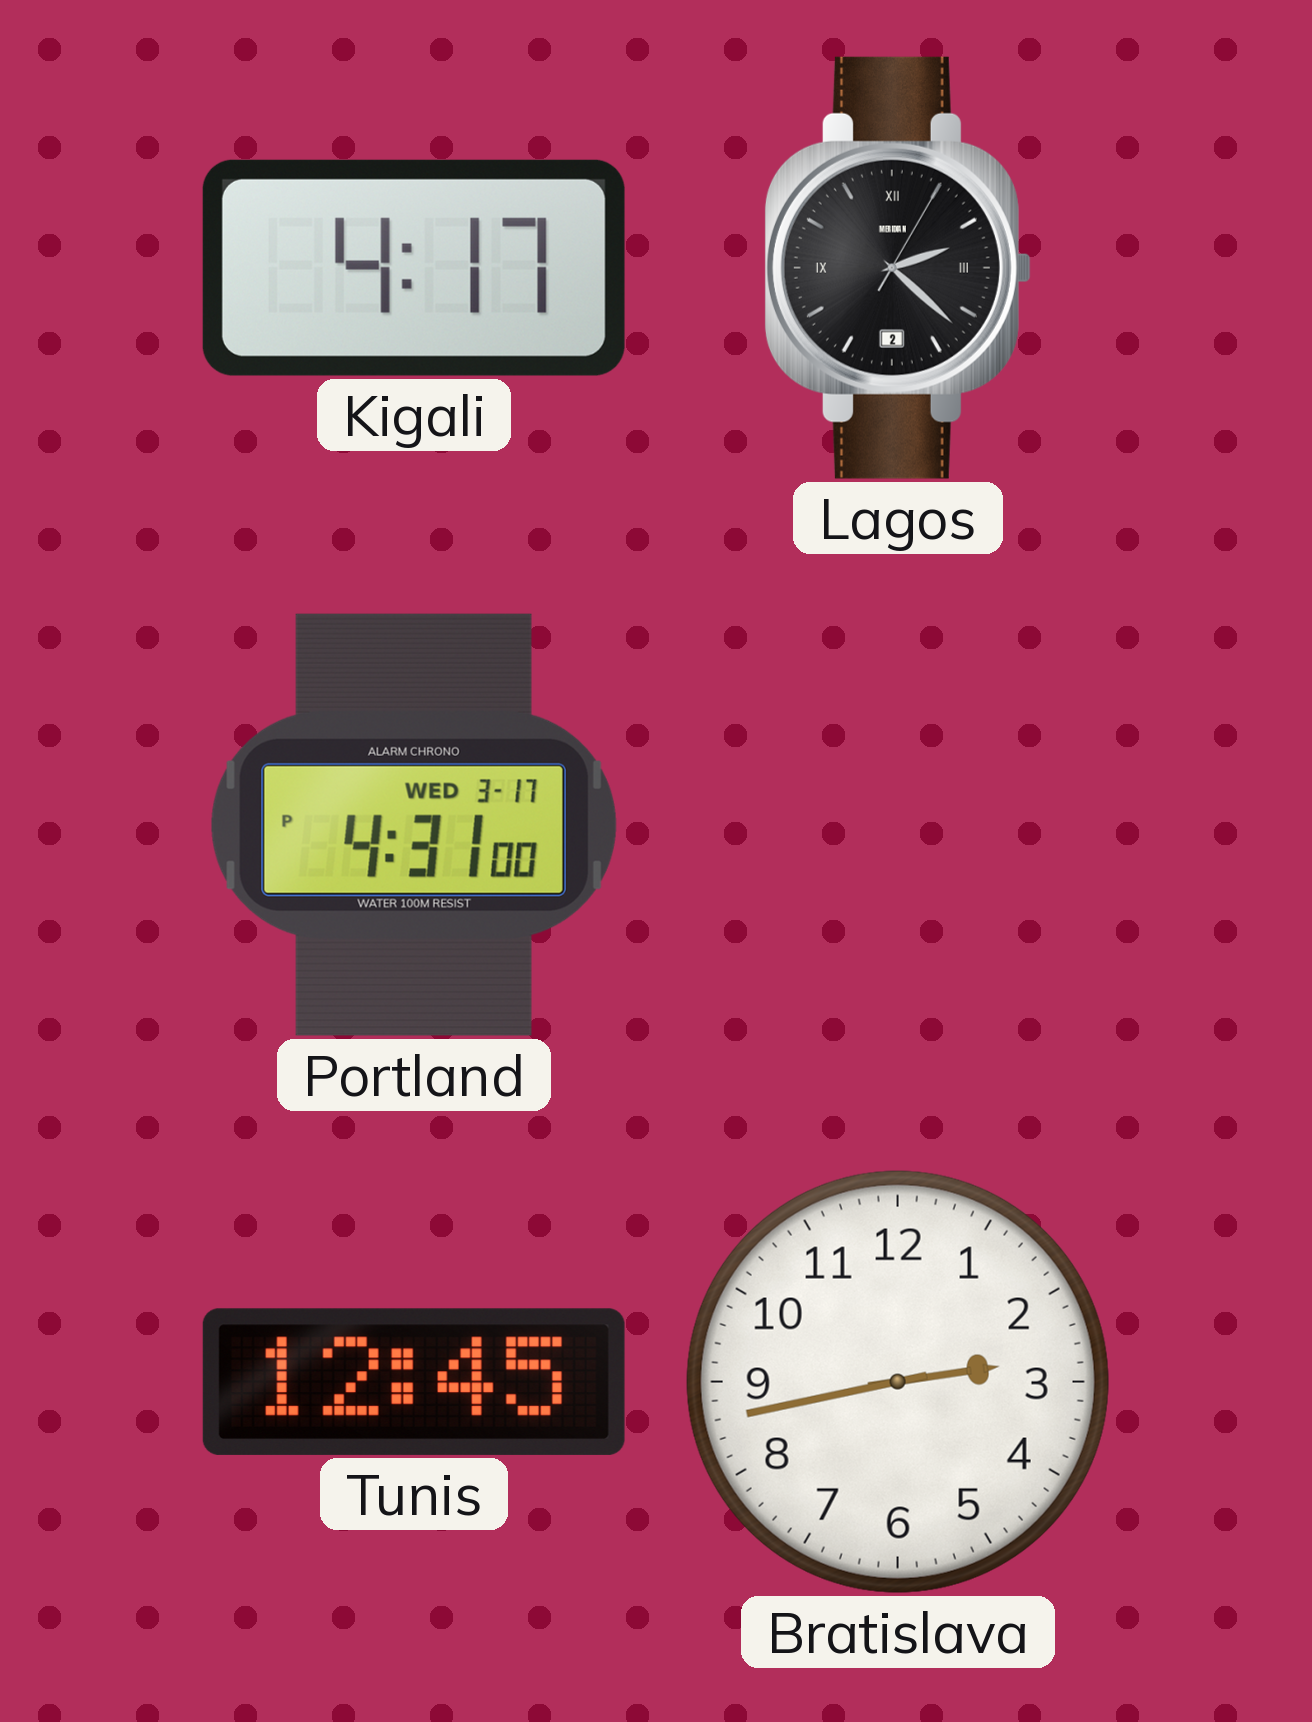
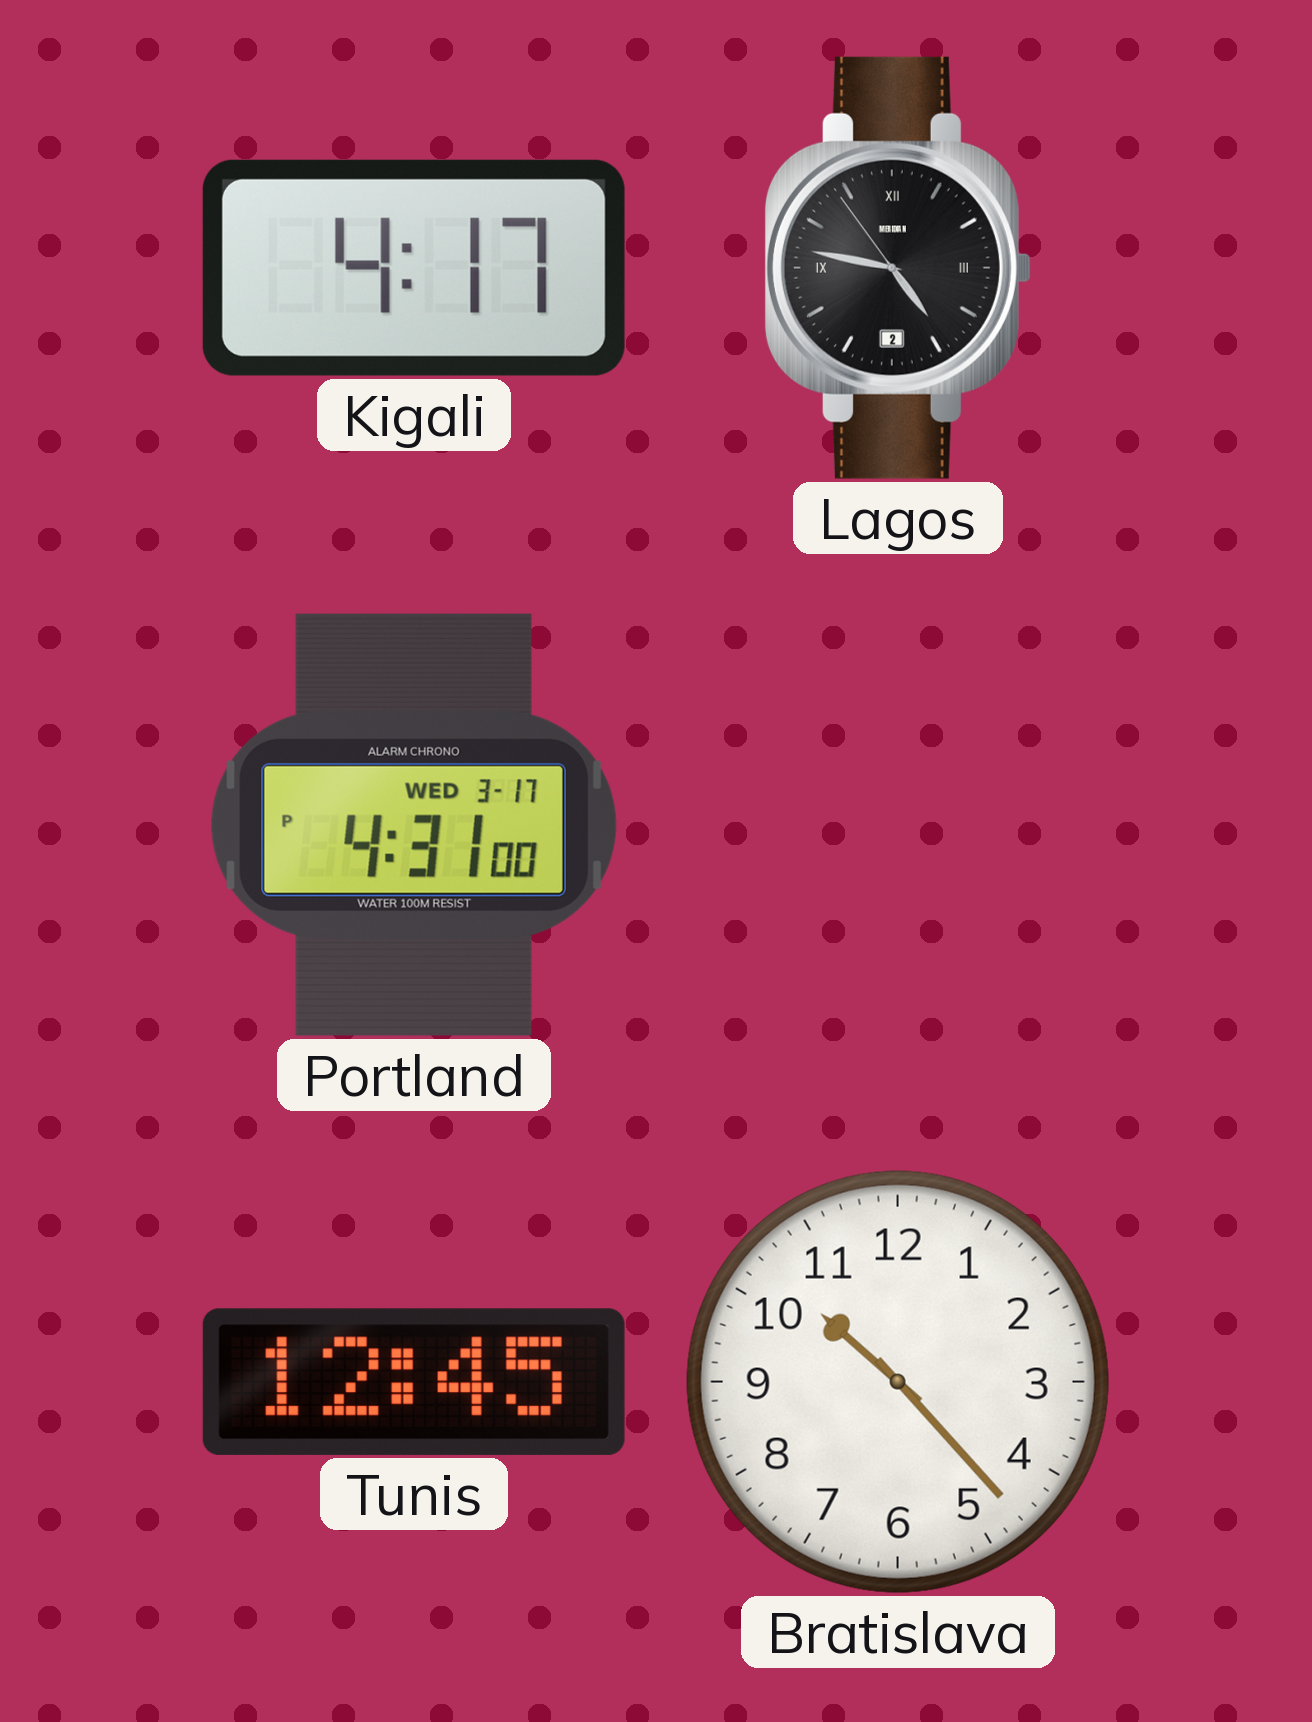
Lagos: 2:22 -> 4:46 (898, 268)
Bratislava: 2:43 -> 10:23 (898, 1382)
